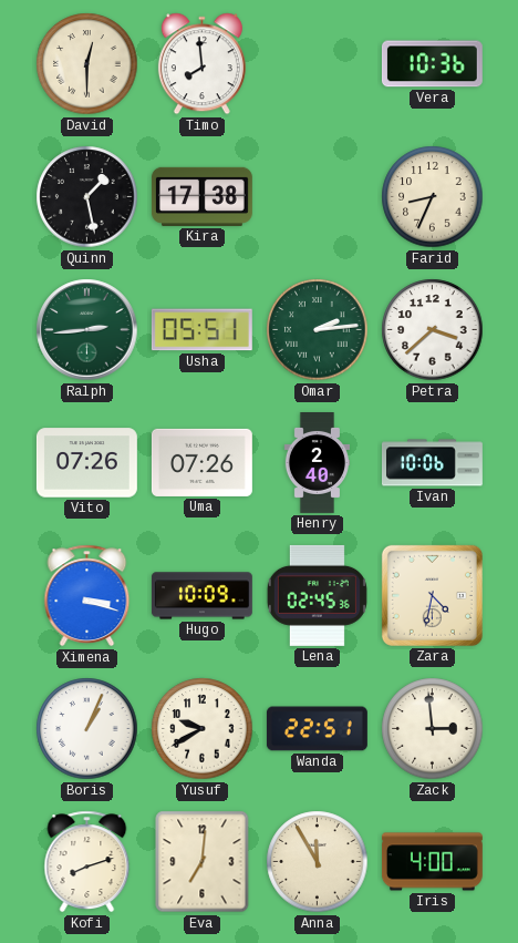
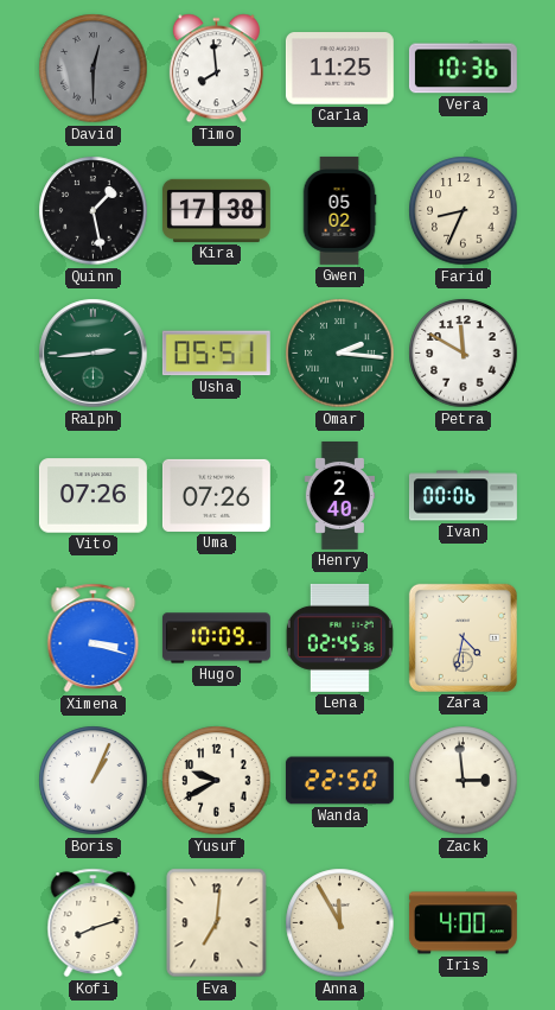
David dial: cream -> grey (94, 69)
Carla: none -> 11:25 (339, 69)
Gwen: none -> 05:02 (339, 210)
Omar: 2:14 -> 2:16 (340, 354)
Petra: 3:38 -> 11:50 (464, 354)
Ivan: 10:06 -> 00:06 (462, 496)
Wanda: 22:51 -> 22:50 (339, 781)
